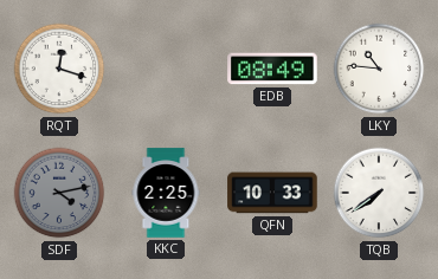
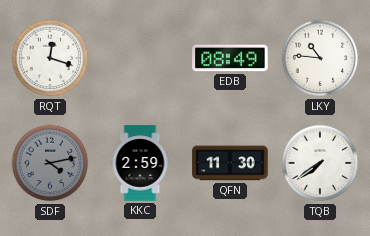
KKC: 2:25 -> 2:59 (140, 163)
QFN: 10:33 -> 11:30 (230, 163)
